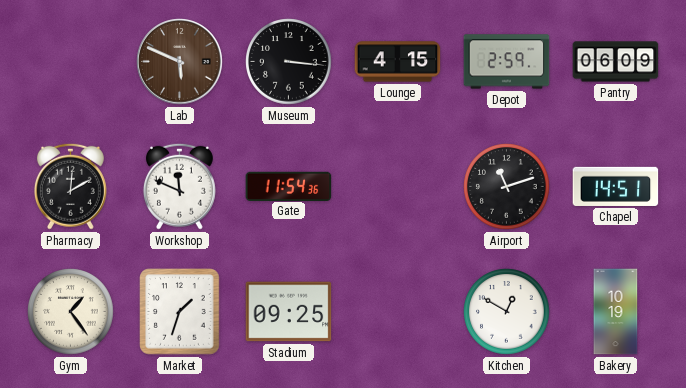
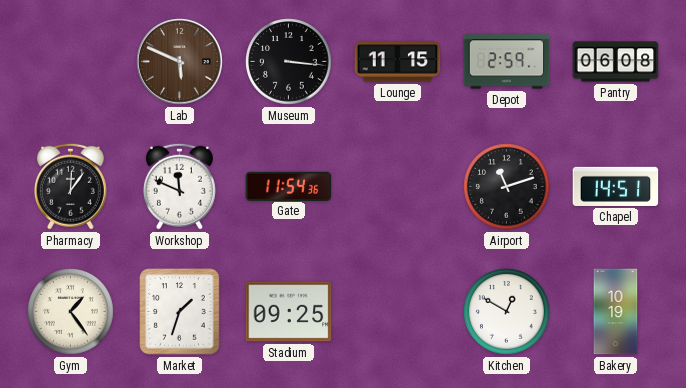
Lounge: 4:15 -> 11:15 (398, 62)
Pantry: 06:09 -> 06:08 (616, 62)
Pharmacy: 12:10 -> 12:06 (70, 186)
